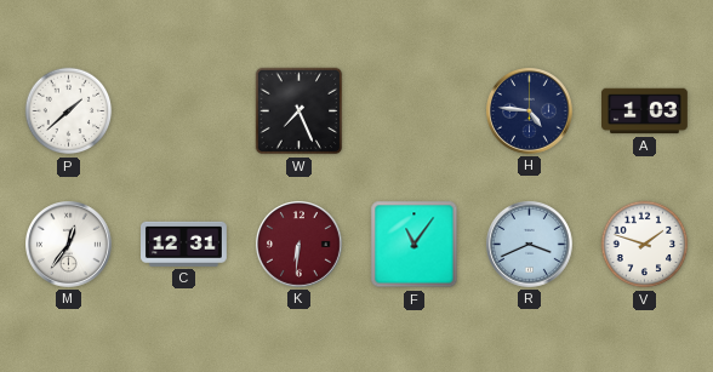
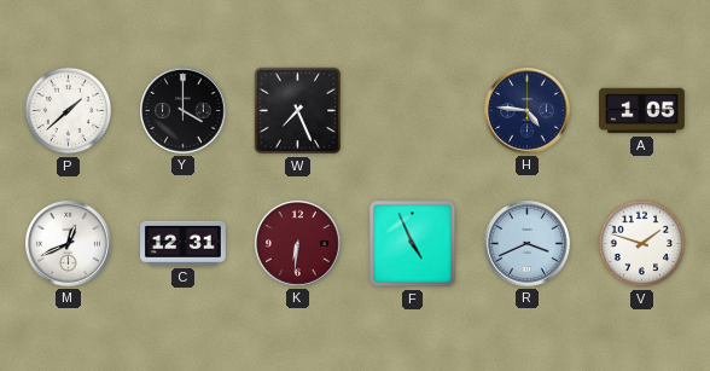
Y: none -> 4:00 (184, 111)
A: 1:03 -> 1:05 (642, 111)
M: 12:36 -> 12:41 (69, 244)
F: 11:06 -> 4:56 (413, 244)
